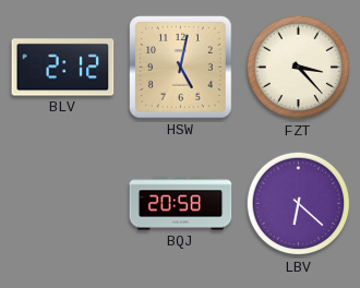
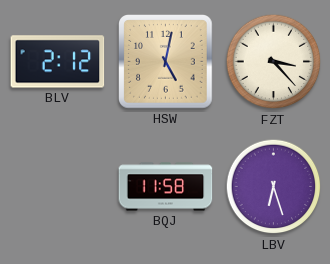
BQJ: 20:58 -> 11:58 (166, 187)
LBV: 6:22 -> 6:27 (274, 187)
